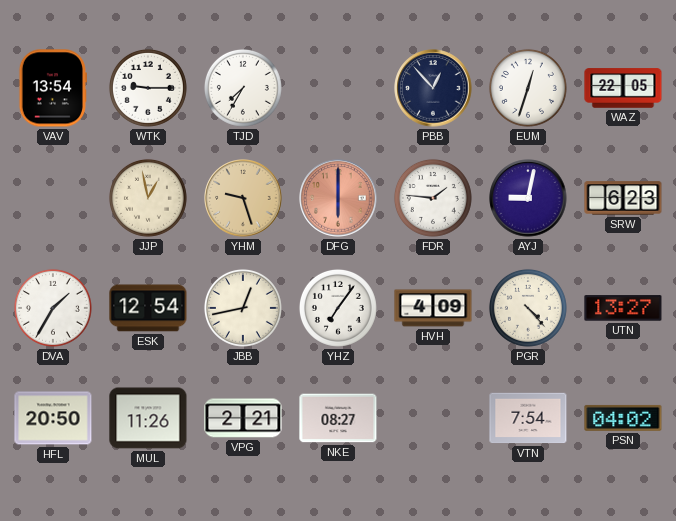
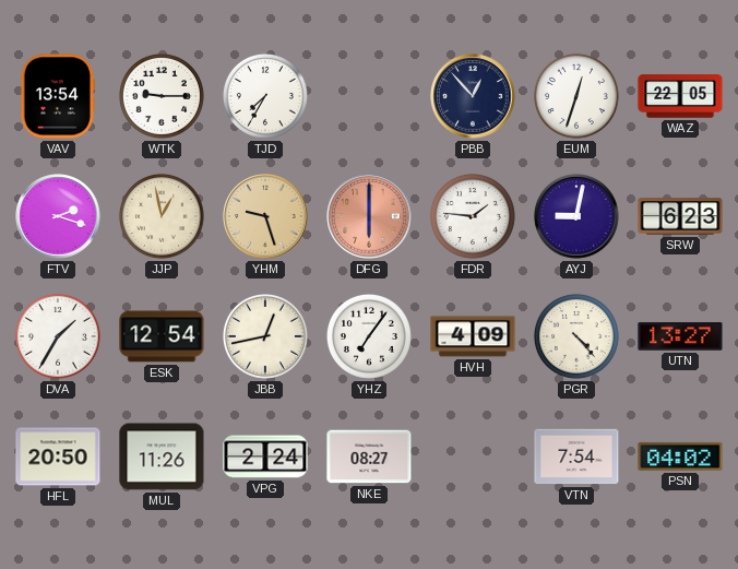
FTV: none -> 2:18 (58, 216)
VPG: 2:21 -> 2:24 (265, 457)
